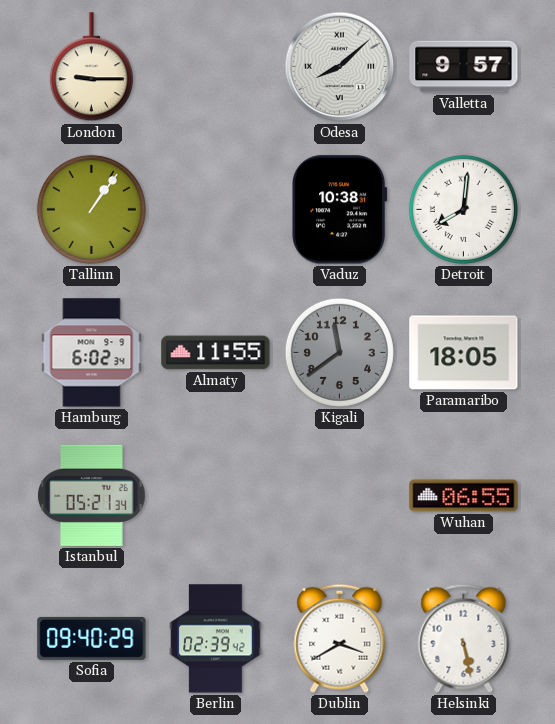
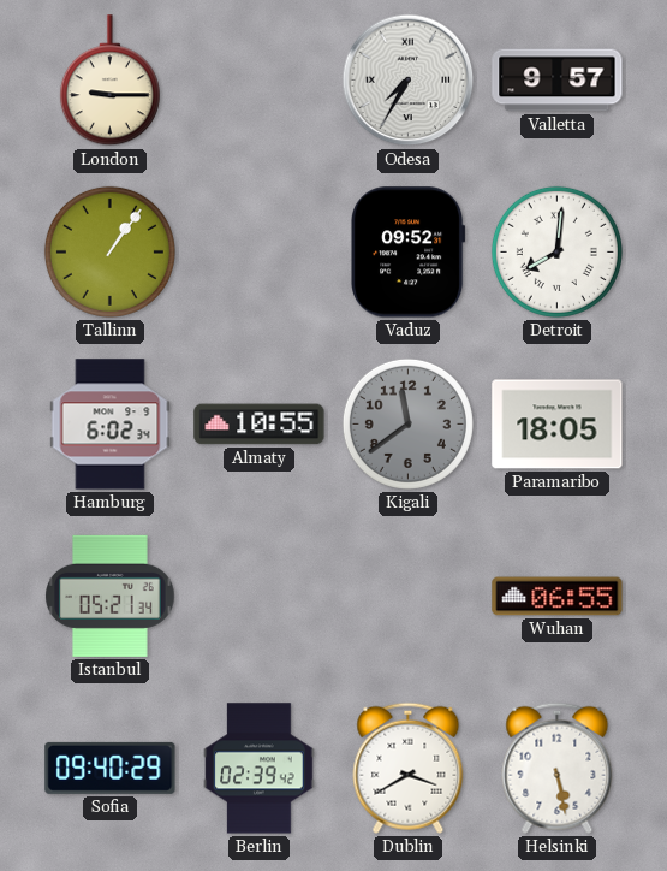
Odesa: 8:08 -> 7:35 (409, 81)
Vaduz: 10:38 -> 09:52 (409, 253)
Almaty: 11:55 -> 10:55 (260, 425)
